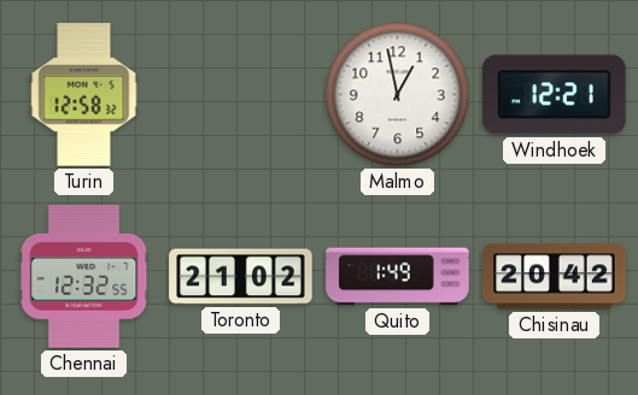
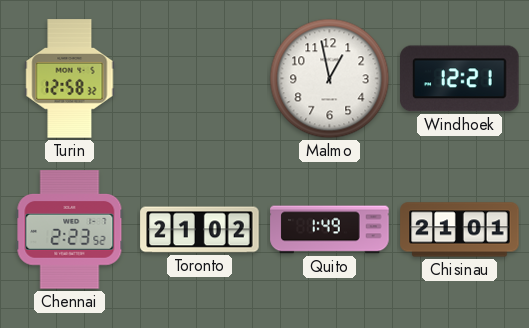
Chennai: 12:32 -> 2:23 (70, 230)
Chisinau: 20:42 -> 21:01 (460, 230)
